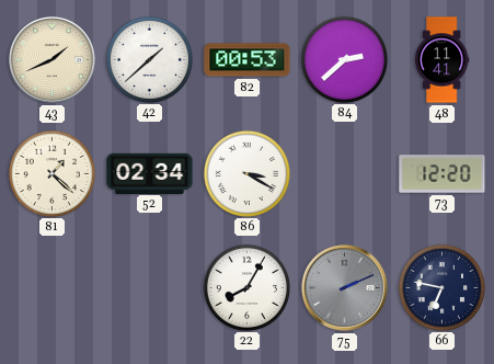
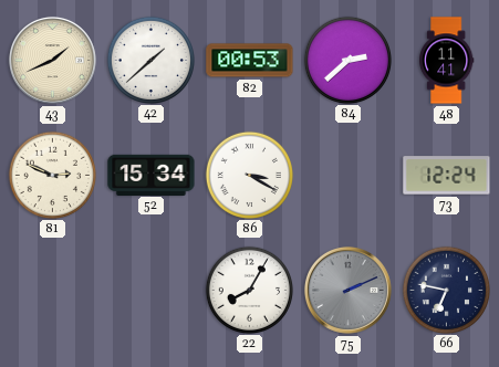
81: 1:22 -> 2:49 (52, 175)
52: 02:34 -> 15:34 (152, 175)
73: 12:20 -> 12:24 (447, 176)
